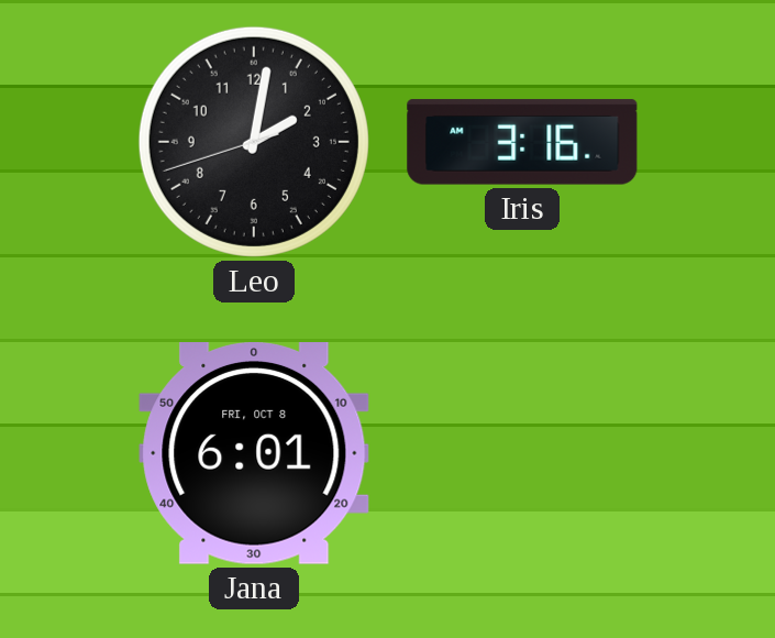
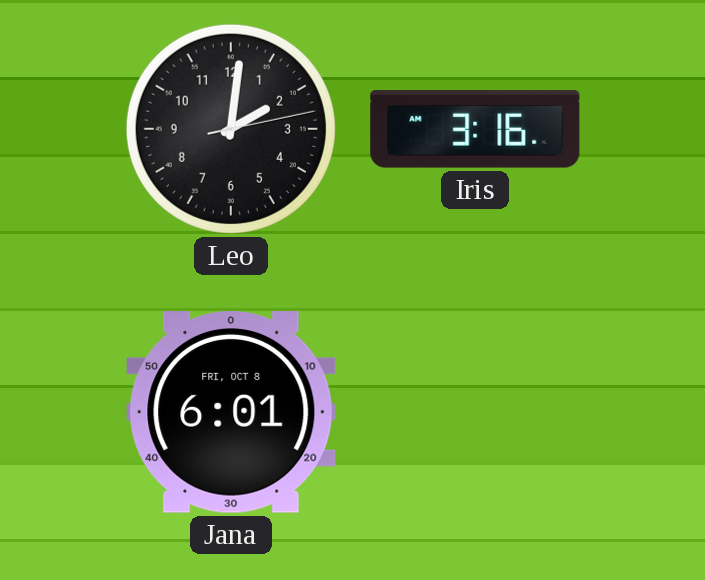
Leo: 2:01:42 -> 2:01:13 (231, 129)
